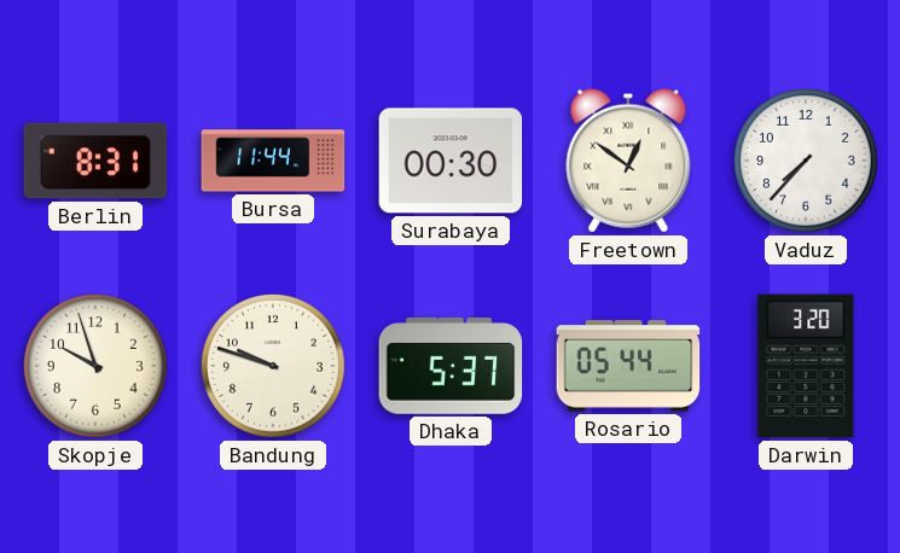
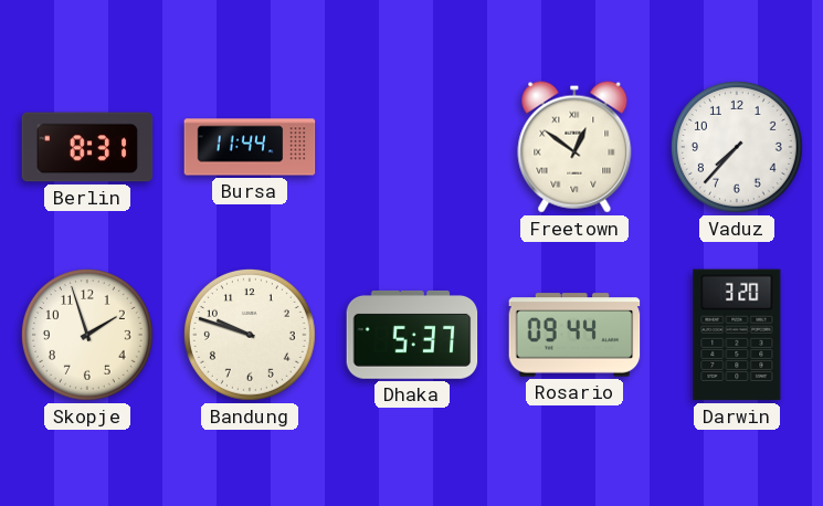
Surabaya: 00:30 -> none (451, 161)
Skopje: 9:57 -> 1:57 (87, 335)
Rosario: 05:44 -> 09:44 (574, 335)
